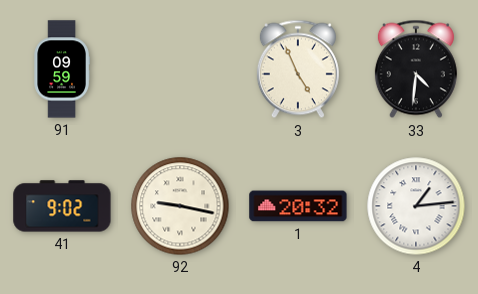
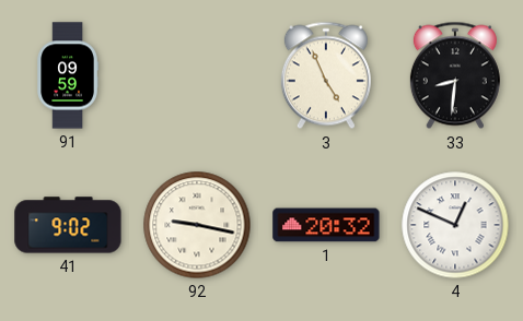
33: 4:31 -> 8:31 (455, 75)
4: 1:14 -> 12:49 (455, 225)
